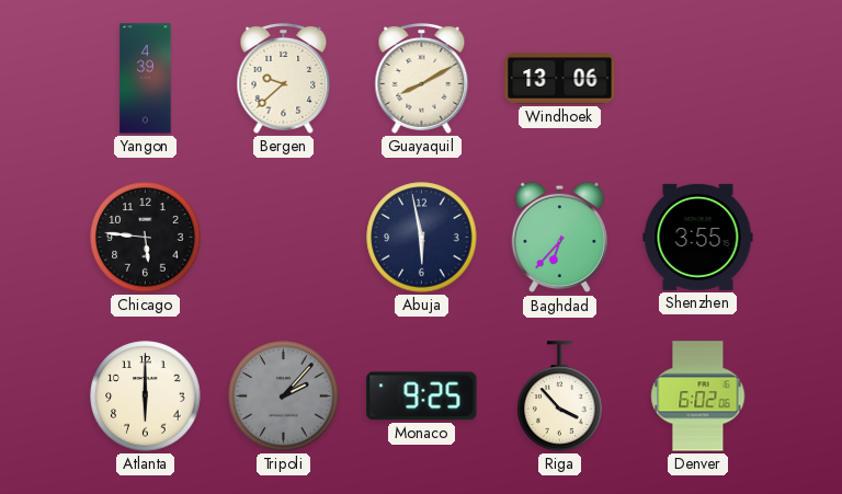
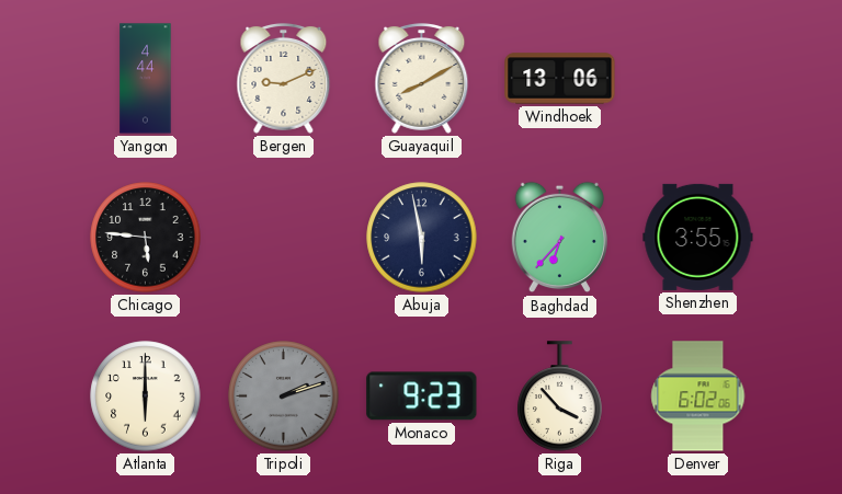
Yangon: 4:39 -> 4:44 (146, 79)
Bergen: 9:38 -> 9:11 (284, 78)
Tripoli: 2:07 -> 2:12 (284, 397)
Monaco: 9:25 -> 9:23 (422, 397)
